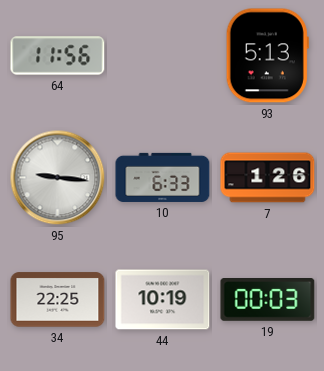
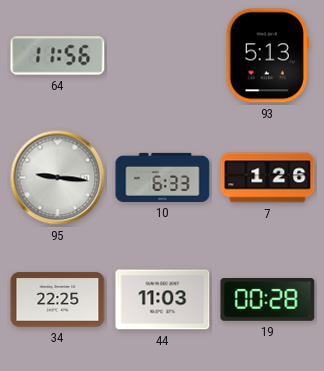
44: 10:19 -> 11:03 (163, 300)
19: 00:03 -> 00:28 (268, 300)
